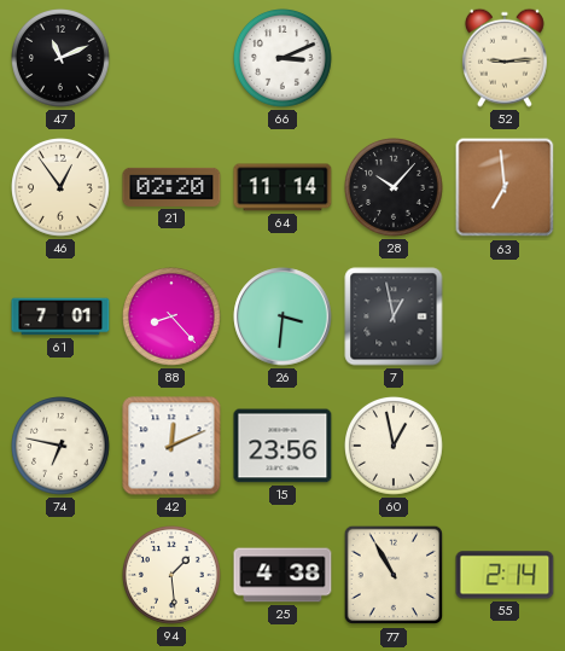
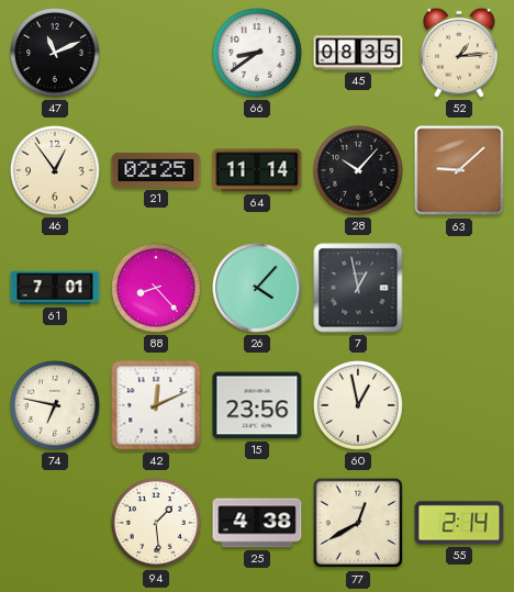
66: 3:11 -> 8:39 (258, 54)
45: none -> 08:35 (358, 53)
52: 9:14 -> 1:14 (459, 53)
21: 02:20 -> 02:25 (156, 170)
63: 6:59 -> 9:08 (459, 170)
26: 3:31 -> 4:07 (257, 288)
77: 10:55 -> 12:40 (358, 523)
